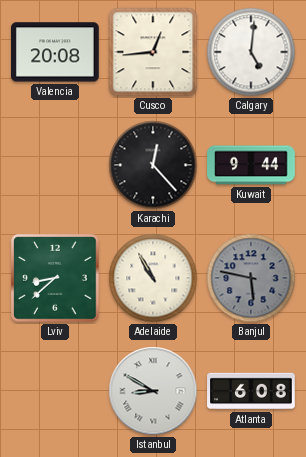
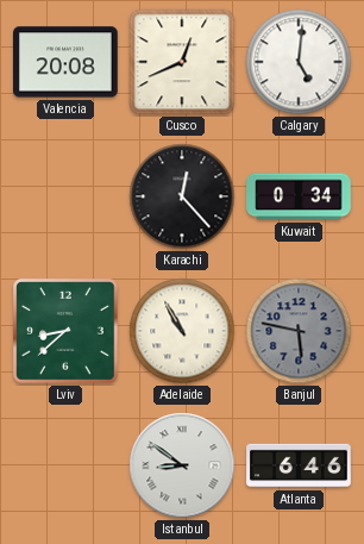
Cusco: 12:44 -> 12:41 (182, 62)
Kuwait: 9:44 -> 0:34 (299, 196)
Istanbul: 8:50 -> 8:51 (182, 465)
Atlanta: 6:08 -> 6:46 (299, 465)
